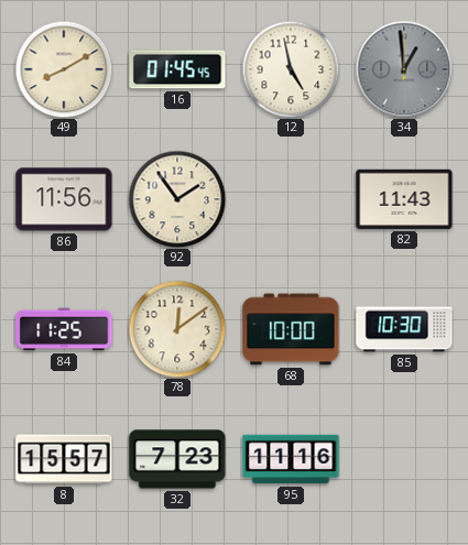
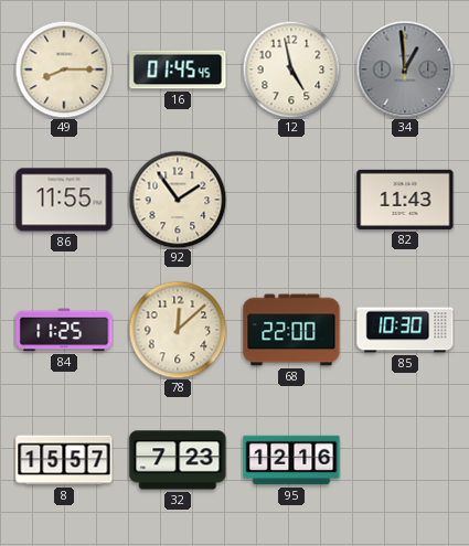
49: 8:10 -> 8:15 (64, 69)
86: 11:56 -> 11:55 (64, 200)
78: 12:09 -> 12:08 (178, 330)
68: 10:00 -> 22:00 (291, 330)
95: 11:16 -> 12:16 (291, 460)
